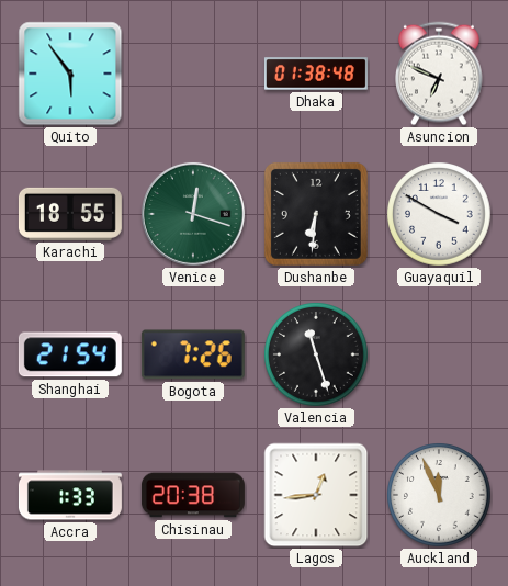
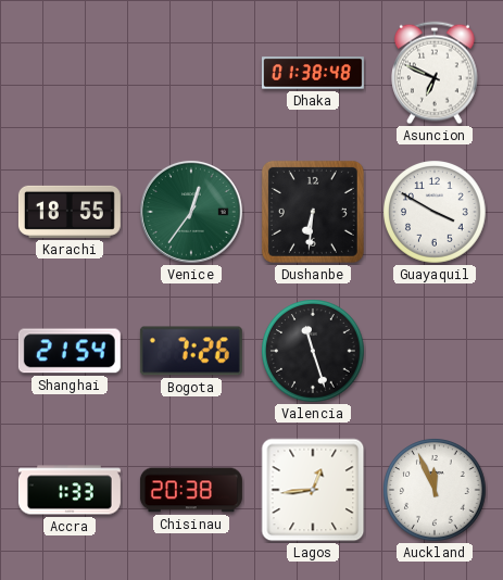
Quito: 5:54 -> none (70, 74)
Venice: 12:18 -> 12:36 (191, 212)
